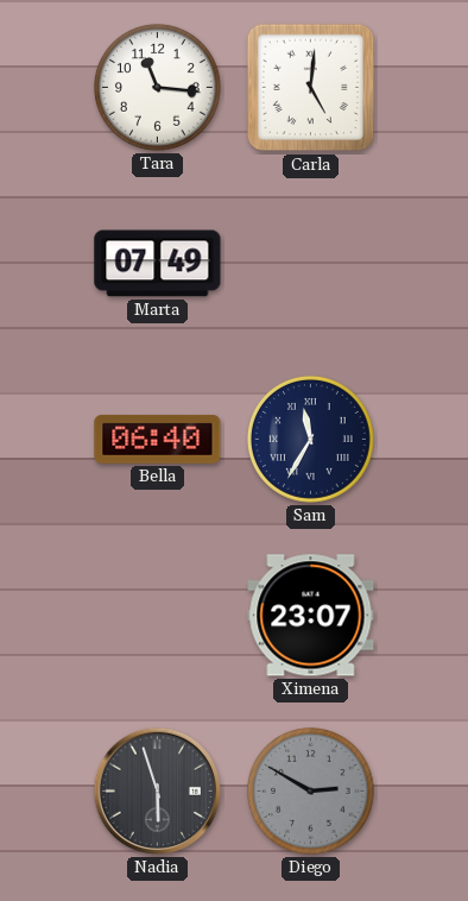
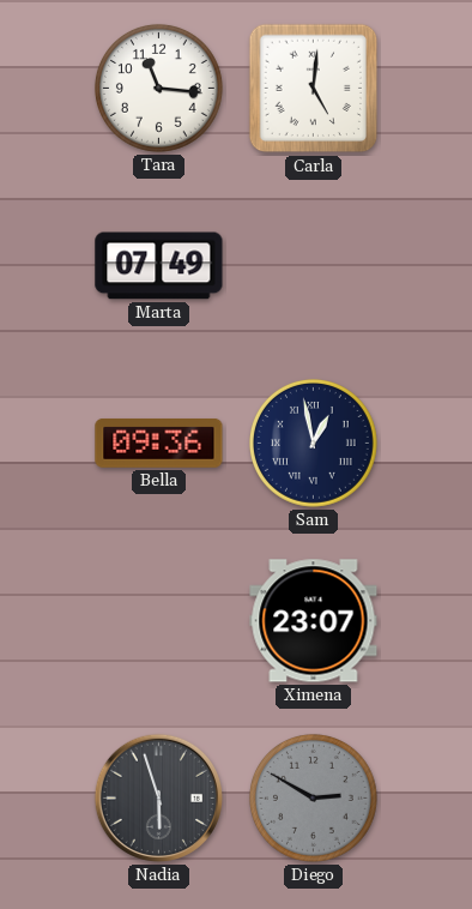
Bella: 06:40 -> 09:36 (159, 443)
Sam: 11:35 -> 12:58 (313, 443)
